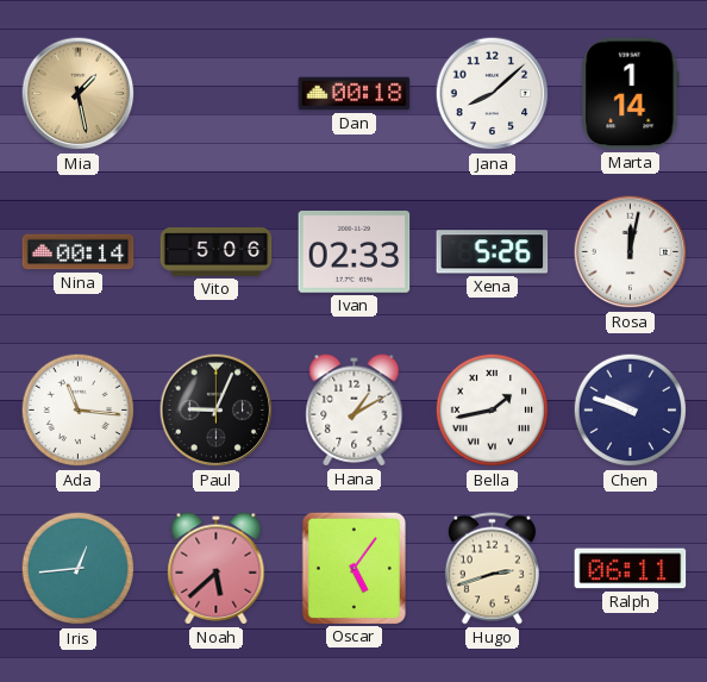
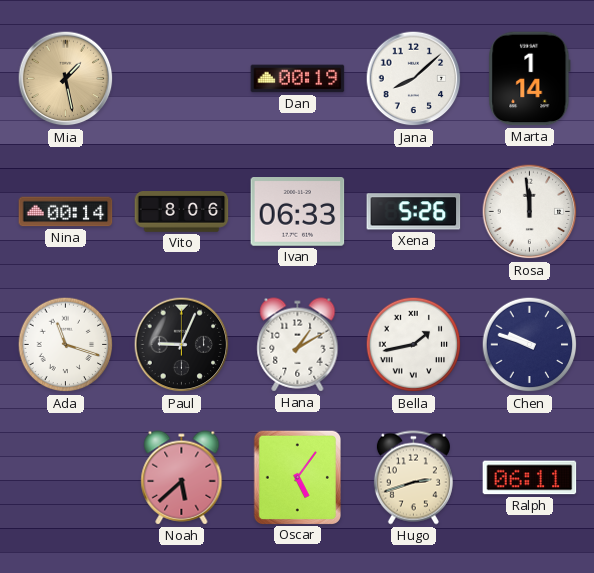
Dan: 00:18 -> 00:19 (298, 79)
Vito: 5:06 -> 8:06 (182, 212)
Ivan: 02:33 -> 06:33 (298, 212)
Rosa: 12:02 -> 11:59 (530, 212)
Ada: 11:16 -> 11:18 (66, 345)
Iris: 12:44 -> none (79, 569)
